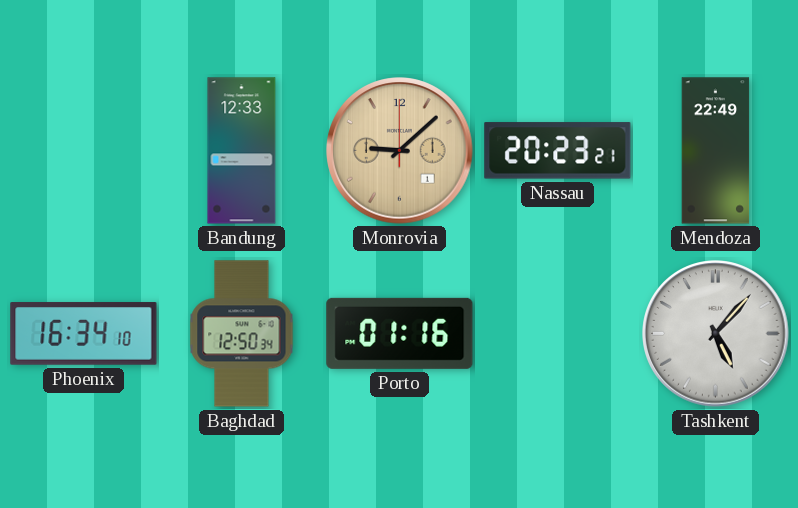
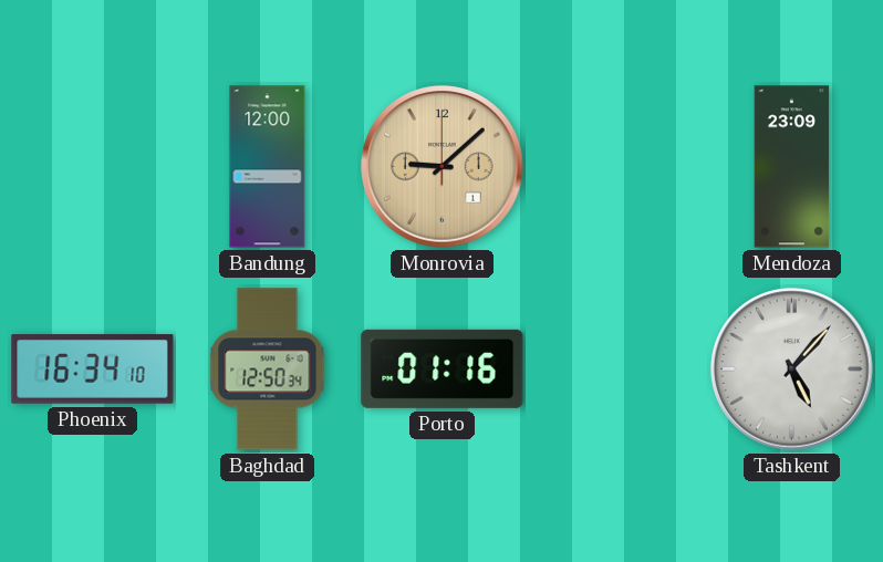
Bandung: 12:33 -> 12:00 (268, 167)
Nassau: 20:23 -> none (558, 151)
Mendoza: 22:49 -> 23:09 (792, 167)
